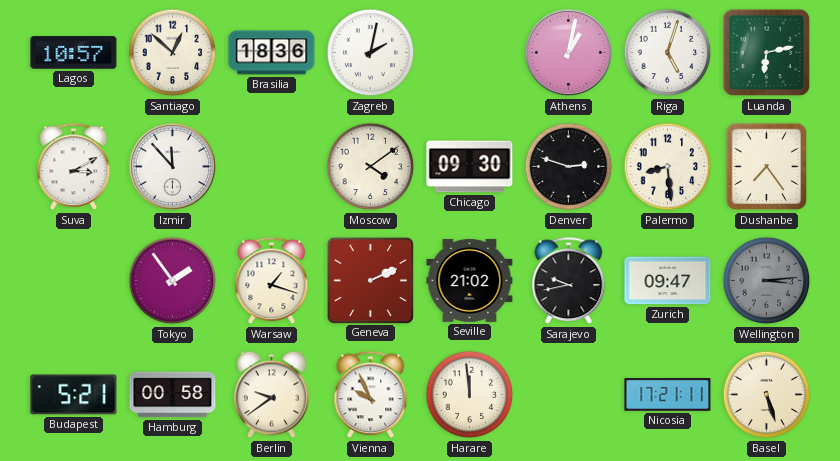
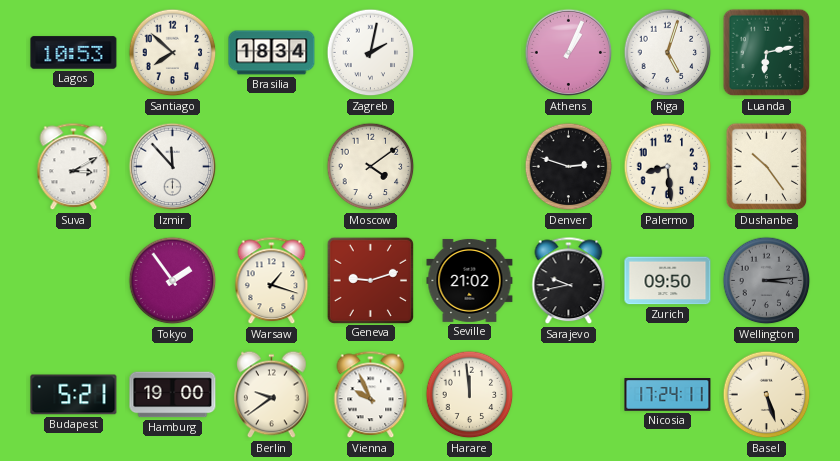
Lagos: 10:57 -> 10:53 (74, 53)
Santiago: 12:52 -> 7:52 (173, 53)
Brasilia: 18:36 -> 18:34 (272, 53)
Athens: 1:02 -> 1:04 (569, 53)
Chicago: 09:30 -> none (470, 167)
Dushanbe: 7:24 -> 10:24 (767, 167)
Geneva: 2:11 -> 9:12 (370, 280)
Zurich: 09:47 -> 09:50 (668, 281)
Hamburg: 00:58 -> 19:00 (173, 395)
Nicosia: 17:21 -> 17:24 (668, 395)
